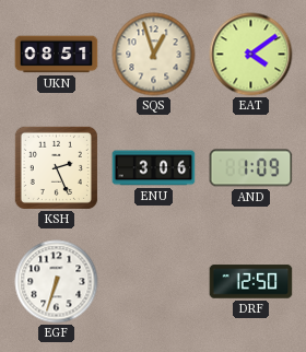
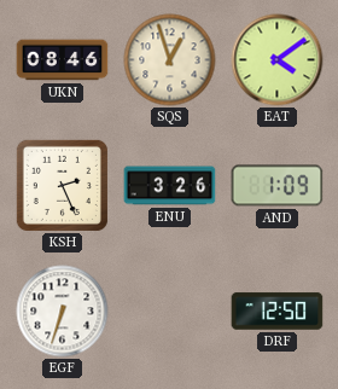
UKN: 08:51 -> 08:46 (63, 60)
ENU: 3:06 -> 3:26 (170, 186)
